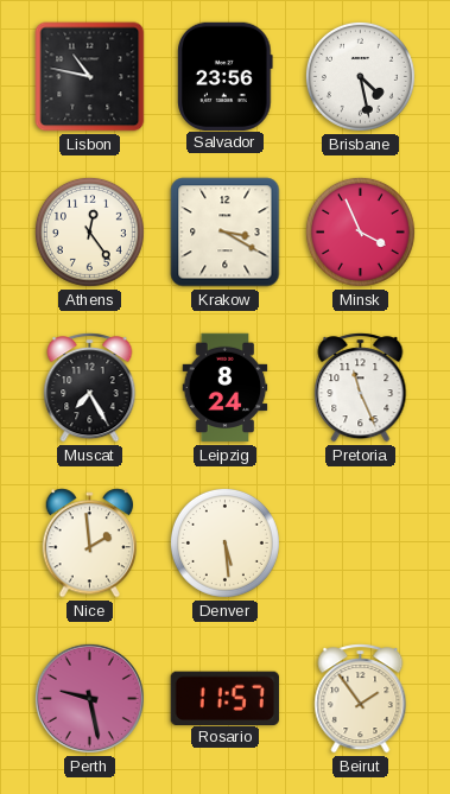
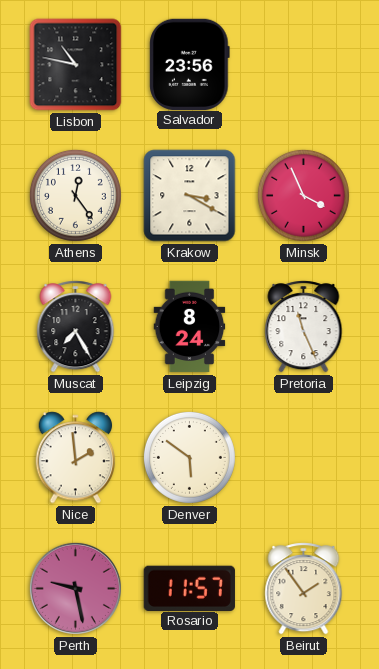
Brisbane: 4:28 -> none (360, 76)
Denver: 5:29 -> 5:51 (189, 457)
